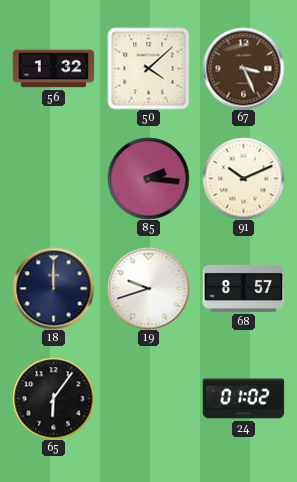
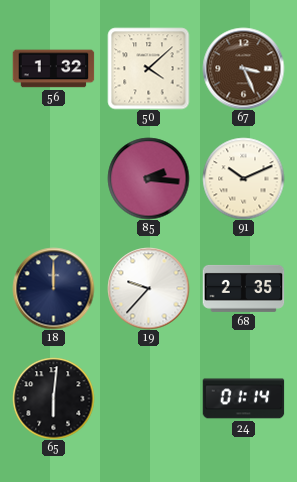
19: 9:42 -> 9:37 (148, 288)
68: 8:57 -> 2:35 (243, 288)
65: 6:06 -> 6:01 (53, 398)
24: 01:02 -> 01:14 (243, 399)
